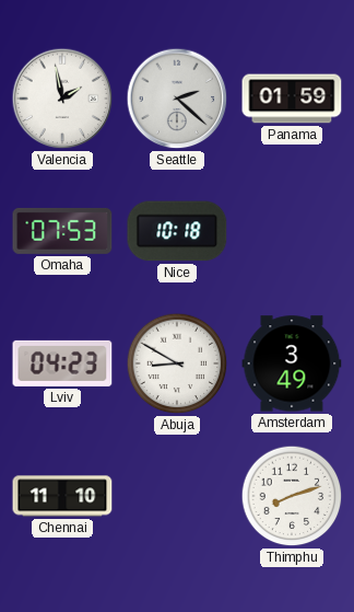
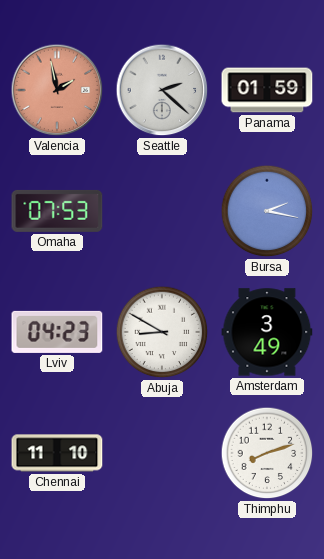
Valencia dial: white -> salmon (57, 90)
Nice: 10:18 -> none (177, 231)
Bursa: none -> 2:17 (267, 211)
